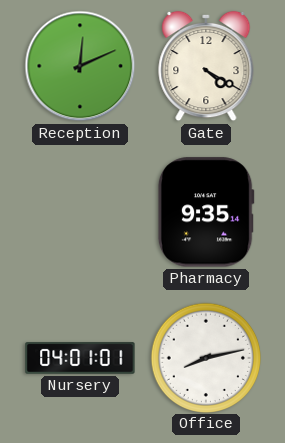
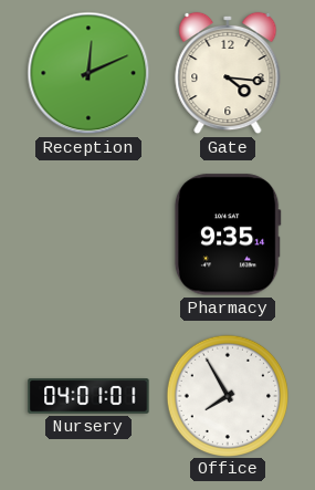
Gate: 4:20 -> 4:16 (228, 73)
Office: 8:13 -> 7:55 (227, 395)
